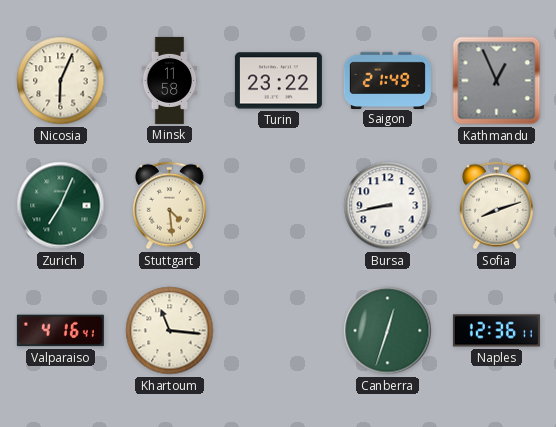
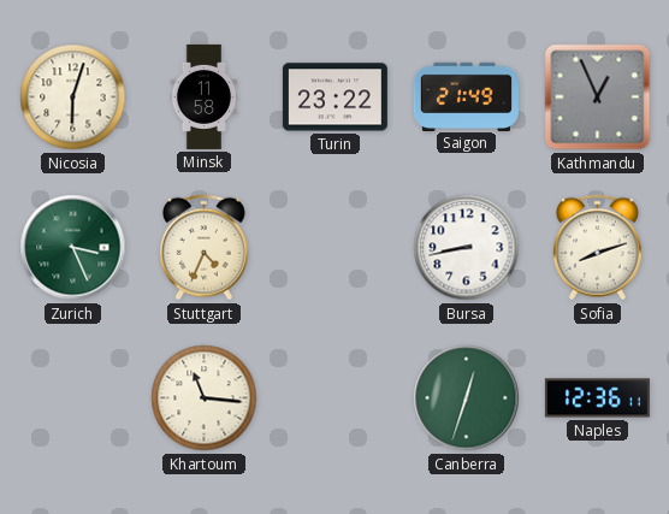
Nicosia: 6:04 -> 6:03 (73, 98)
Zurich: 7:04 -> 3:26 (73, 248)
Stuttgart: 4:29 -> 4:34 (203, 248)
Valparaiso: 4:16 -> none (60, 331)
